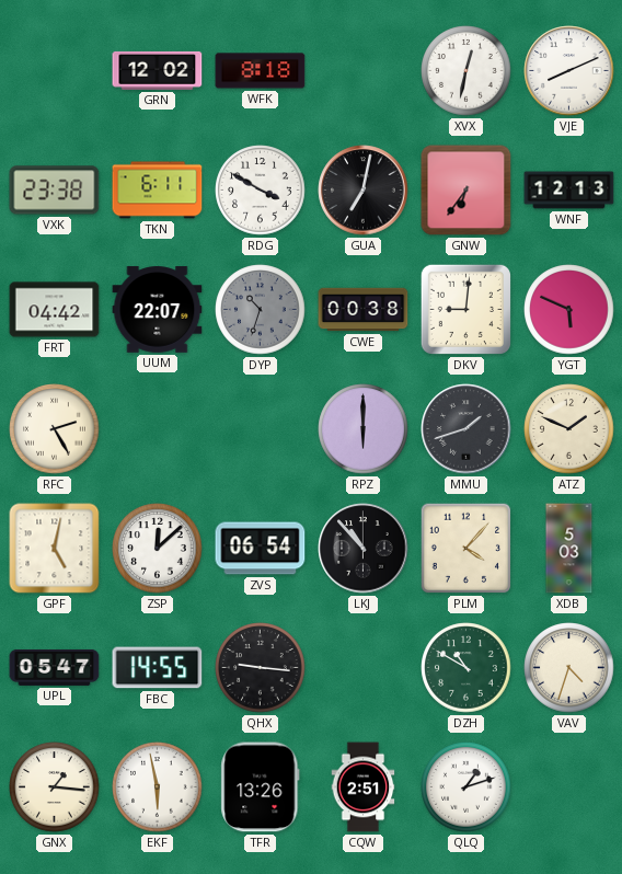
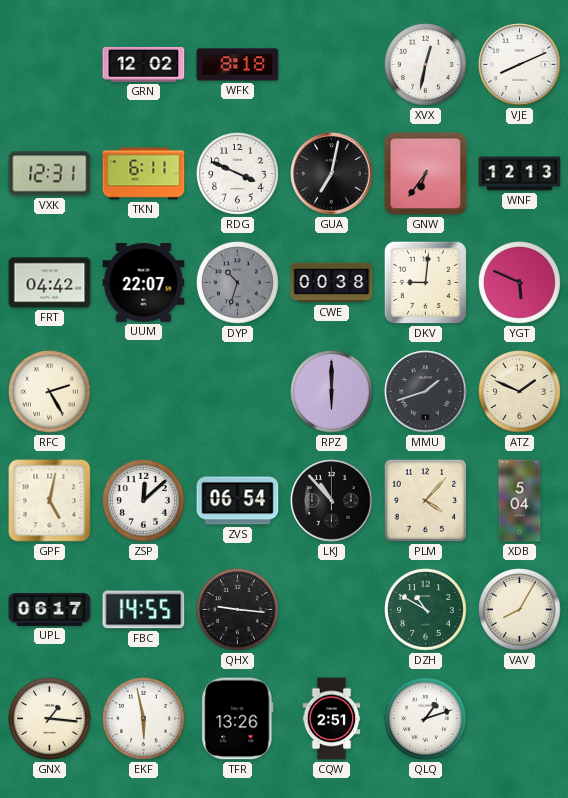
VXK: 23:38 -> 12:31 (50, 174)
RDG: 3:50 -> 3:49 (238, 174)
XDB: 5:03 -> 5:04 (520, 501)
UPL: 05:47 -> 06:17 (50, 609)
VAV: 4:33 -> 8:05 (520, 610)
